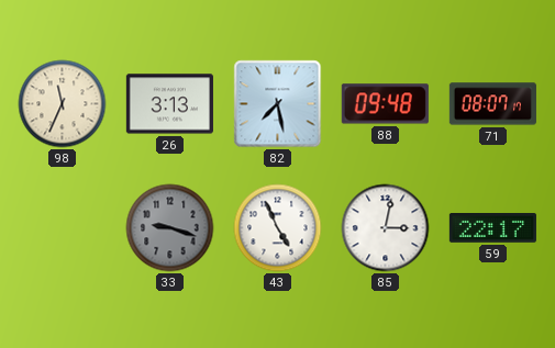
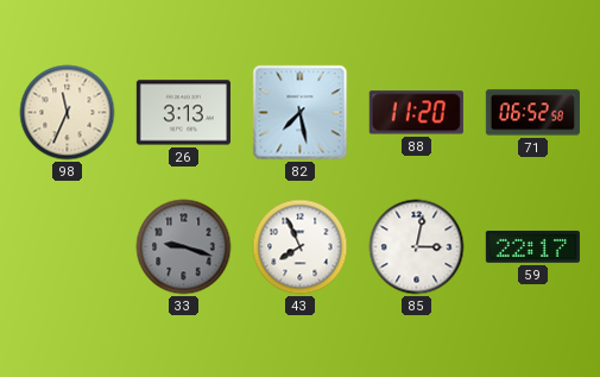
88: 09:48 -> 11:20 (416, 113)
71: 08:07 -> 06:52 (532, 113)
43: 4:56 -> 7:56 (301, 247)
